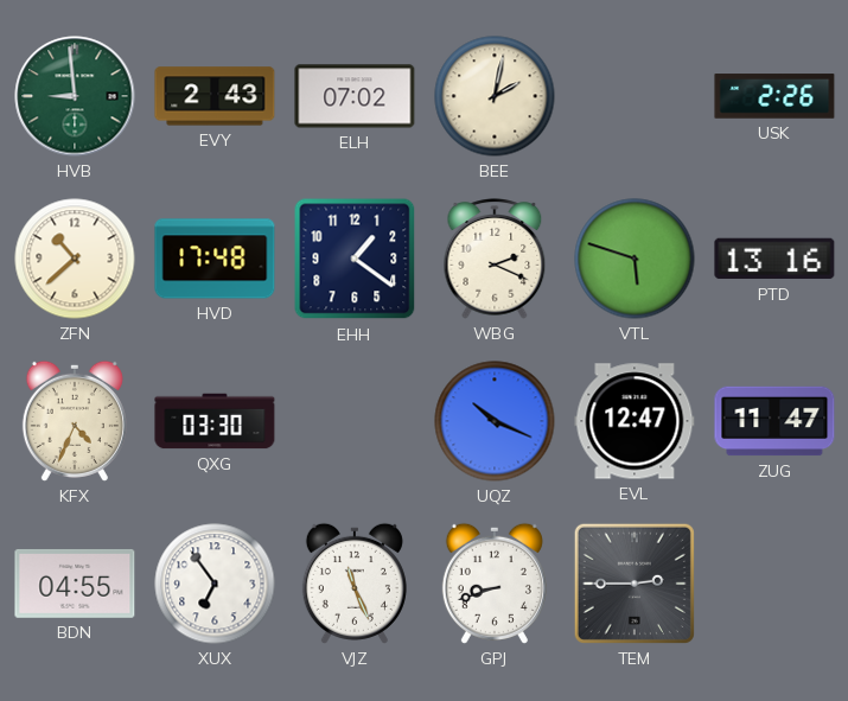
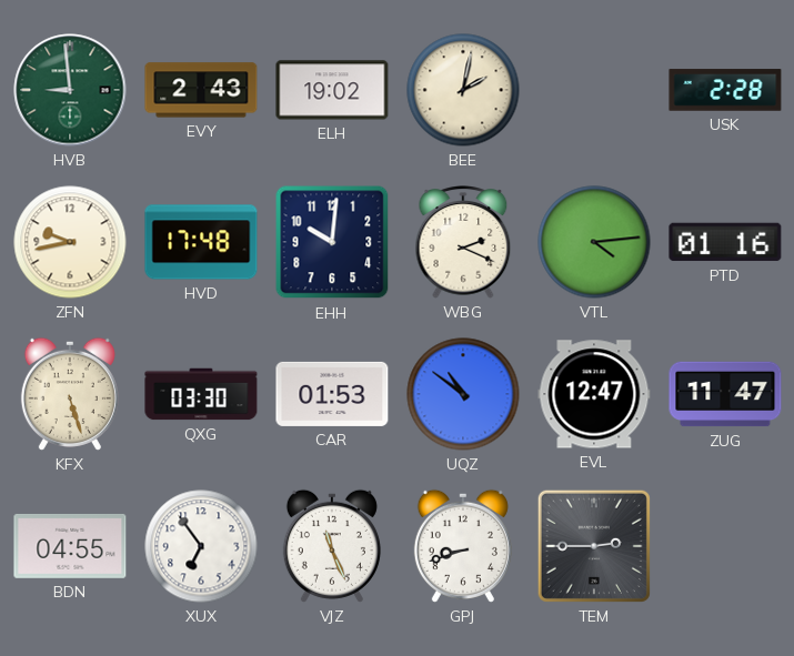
ELH: 07:02 -> 19:02 (332, 90)
USK: 2:26 -> 2:28 (725, 90)
ZFN: 10:38 -> 9:43 (70, 242)
EHH: 1:21 -> 10:01 (332, 242)
VTL: 5:48 -> 4:14 (594, 242)
PTD: 13:16 -> 01:16 (725, 242)
KFX: 4:34 -> 5:27 (70, 394)
CAR: none -> 01:53 (332, 394)
UQZ: 10:19 -> 10:51 (463, 394)
